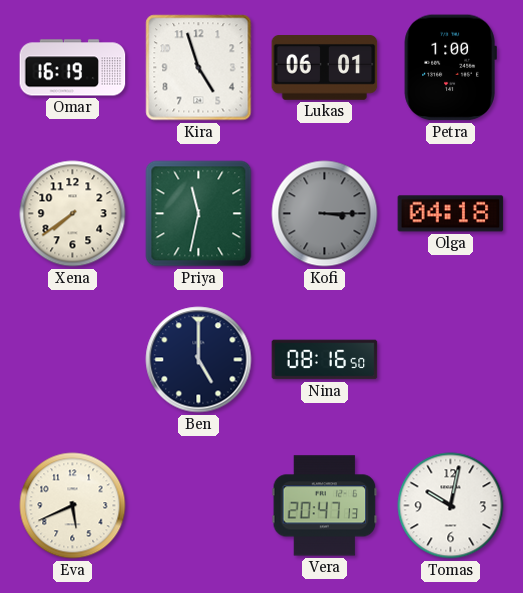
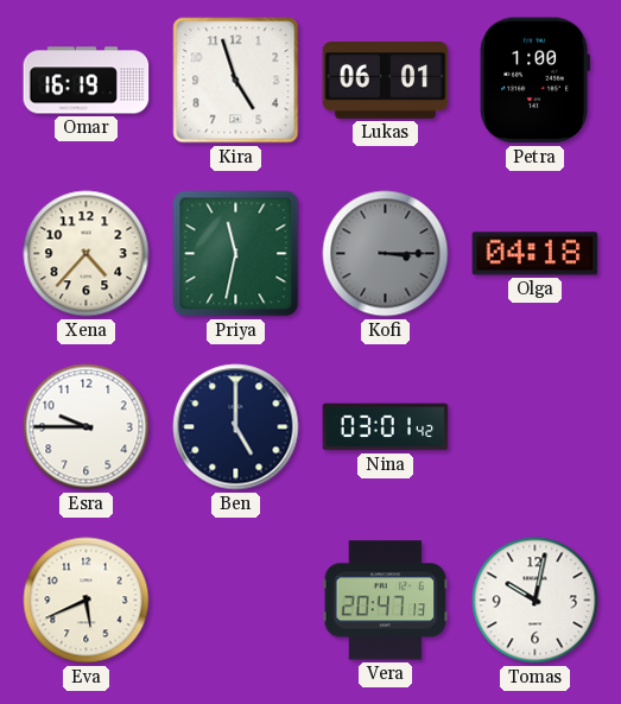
Xena: 7:39 -> 4:37 (87, 254)
Esra: none -> 9:45 (87, 427)
Nina: 08:16 -> 03:01 (386, 427)
